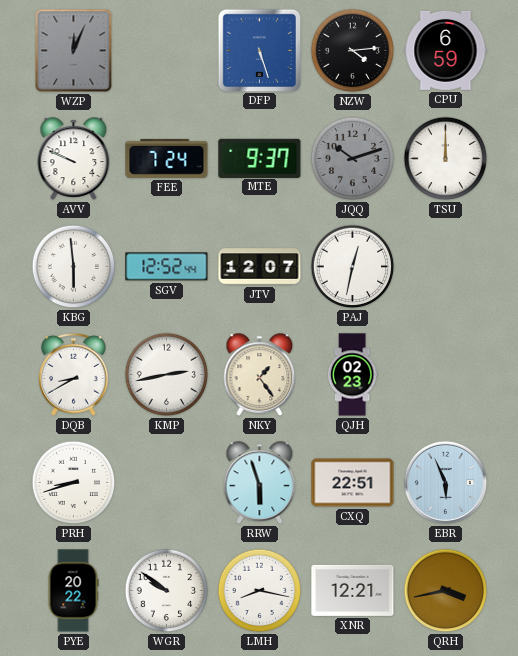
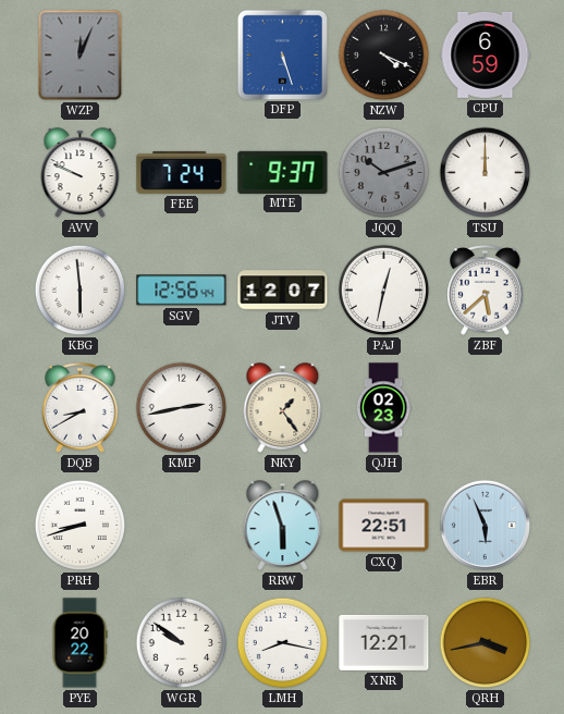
NZW: 4:14 -> 4:19 (384, 56)
SGV: 12:52 -> 12:56 (182, 291)
ZBF: none -> 5:38 (486, 291)
